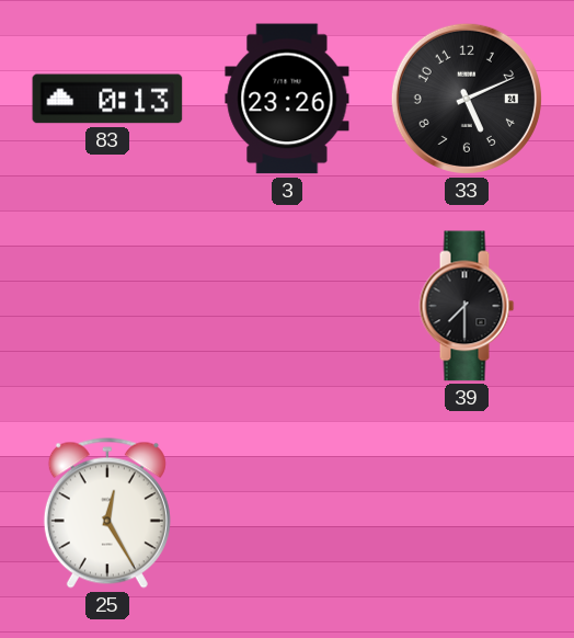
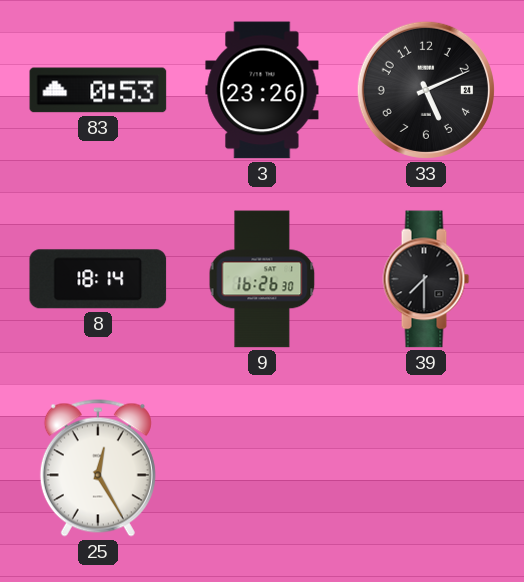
83: 0:13 -> 0:53 (98, 90)
8: none -> 18:14 (98, 279)
9: none -> 16:26 (262, 279)
